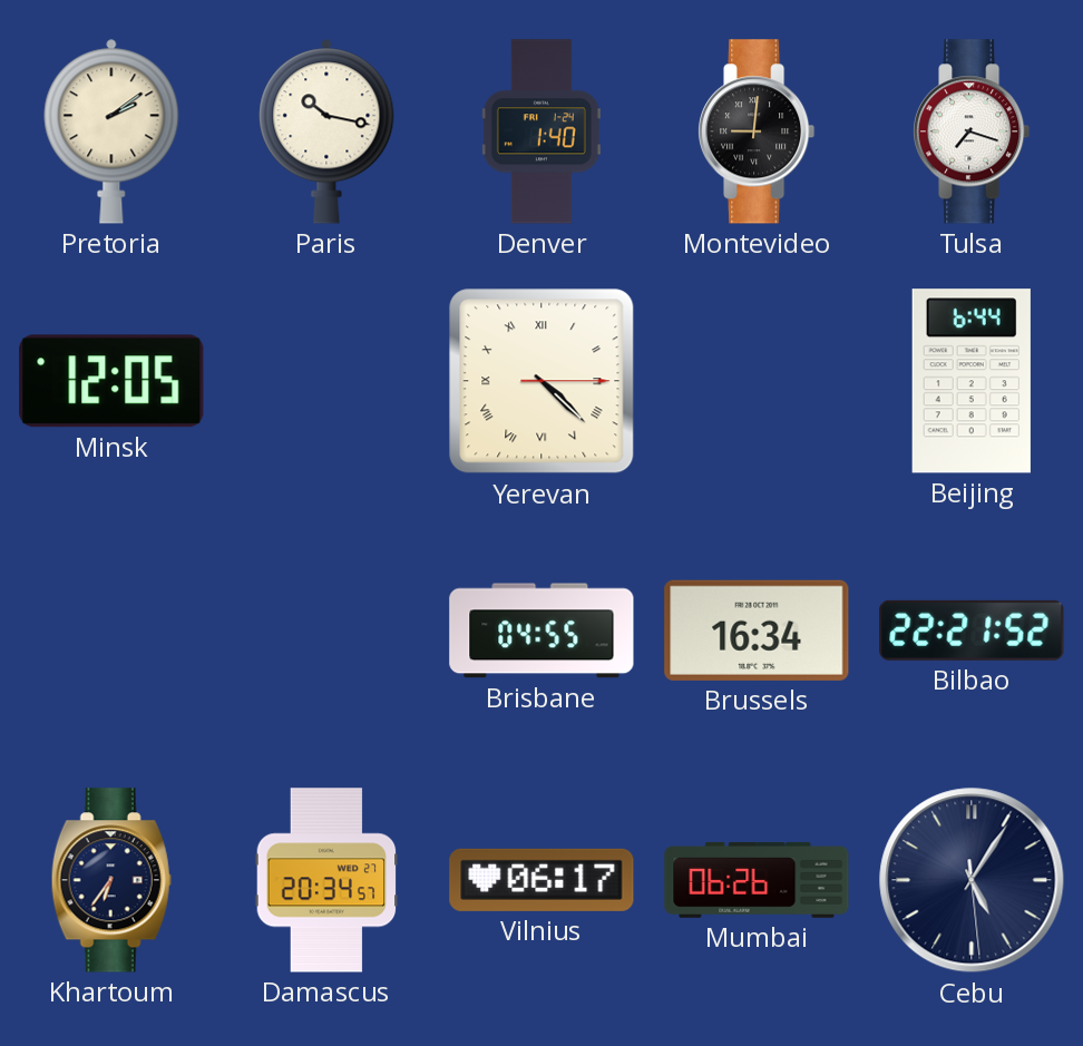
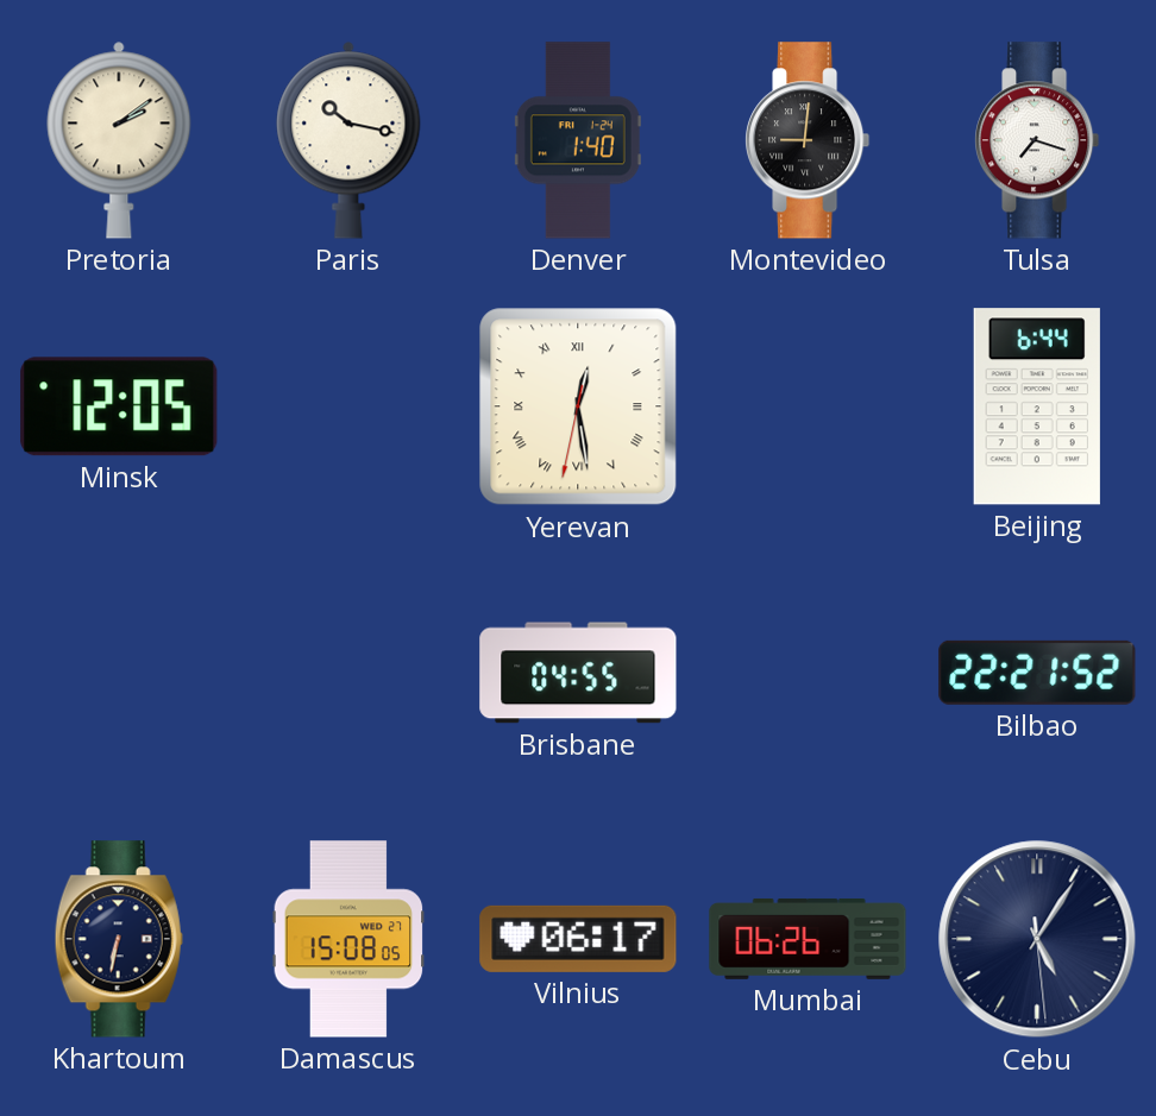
Yerevan: 4:22 -> 12:28 (578, 406)
Brussels: 16:34 -> none (757, 630)
Khartoum: 6:36 -> 6:32 (119, 939)
Damascus: 20:34 -> 15:08 (348, 939)
